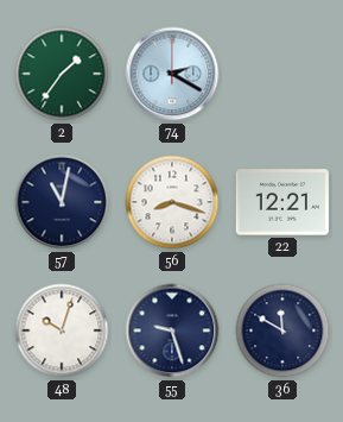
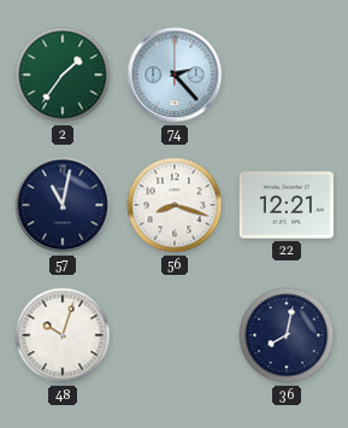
74: 2:20 -> 2:23 (175, 75)
55: 9:27 -> none (172, 330)
36: 11:50 -> 8:02 (287, 335)
